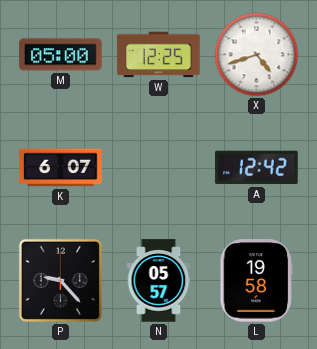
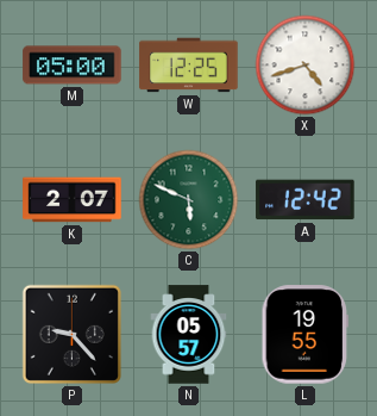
K: 6:07 -> 2:07 (73, 200)
C: none -> 5:49 (189, 200)
L: 19:58 -> 19:55 (306, 335)
